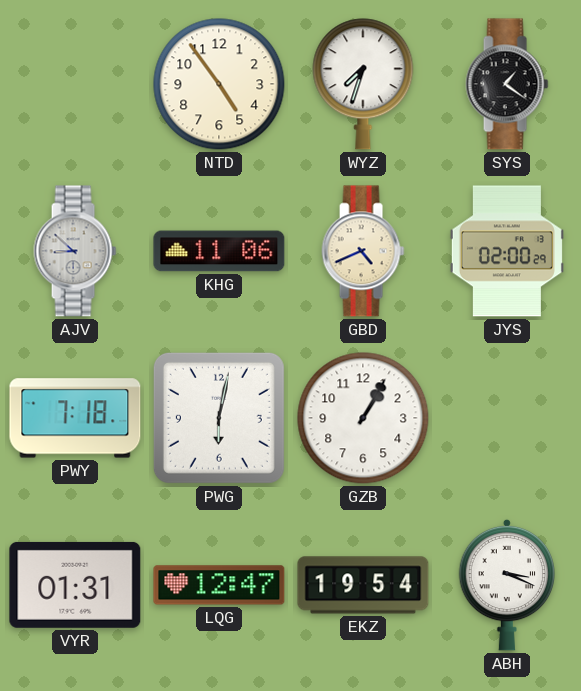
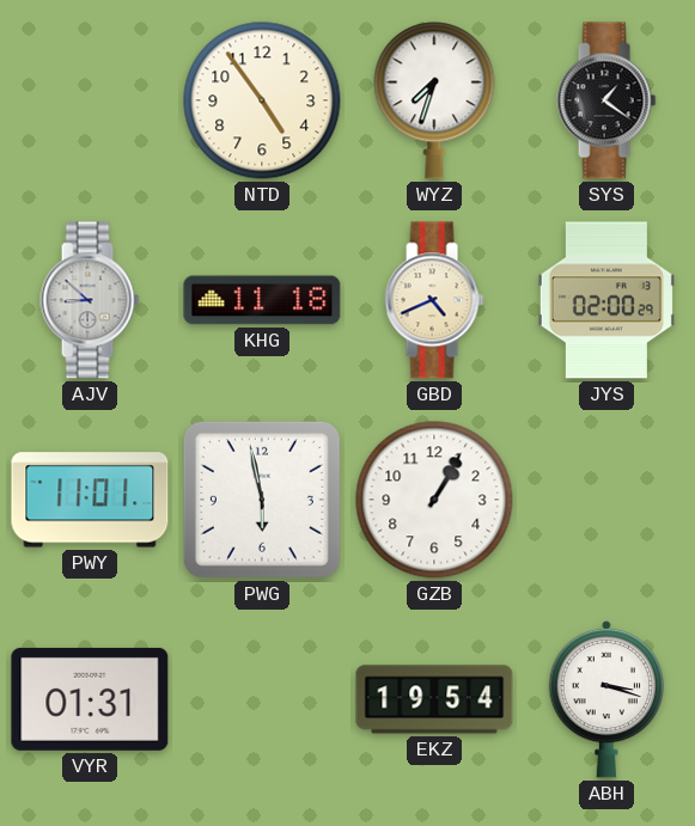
KHG: 11:06 -> 11:18 (262, 300)
PWY: 7:18 -> 11:01 (90, 500)
PWG: 6:02 -> 5:58 (262, 500)
LQG: 12:47 -> none (219, 585)
ABH: 3:19 -> 3:18 (606, 699)
